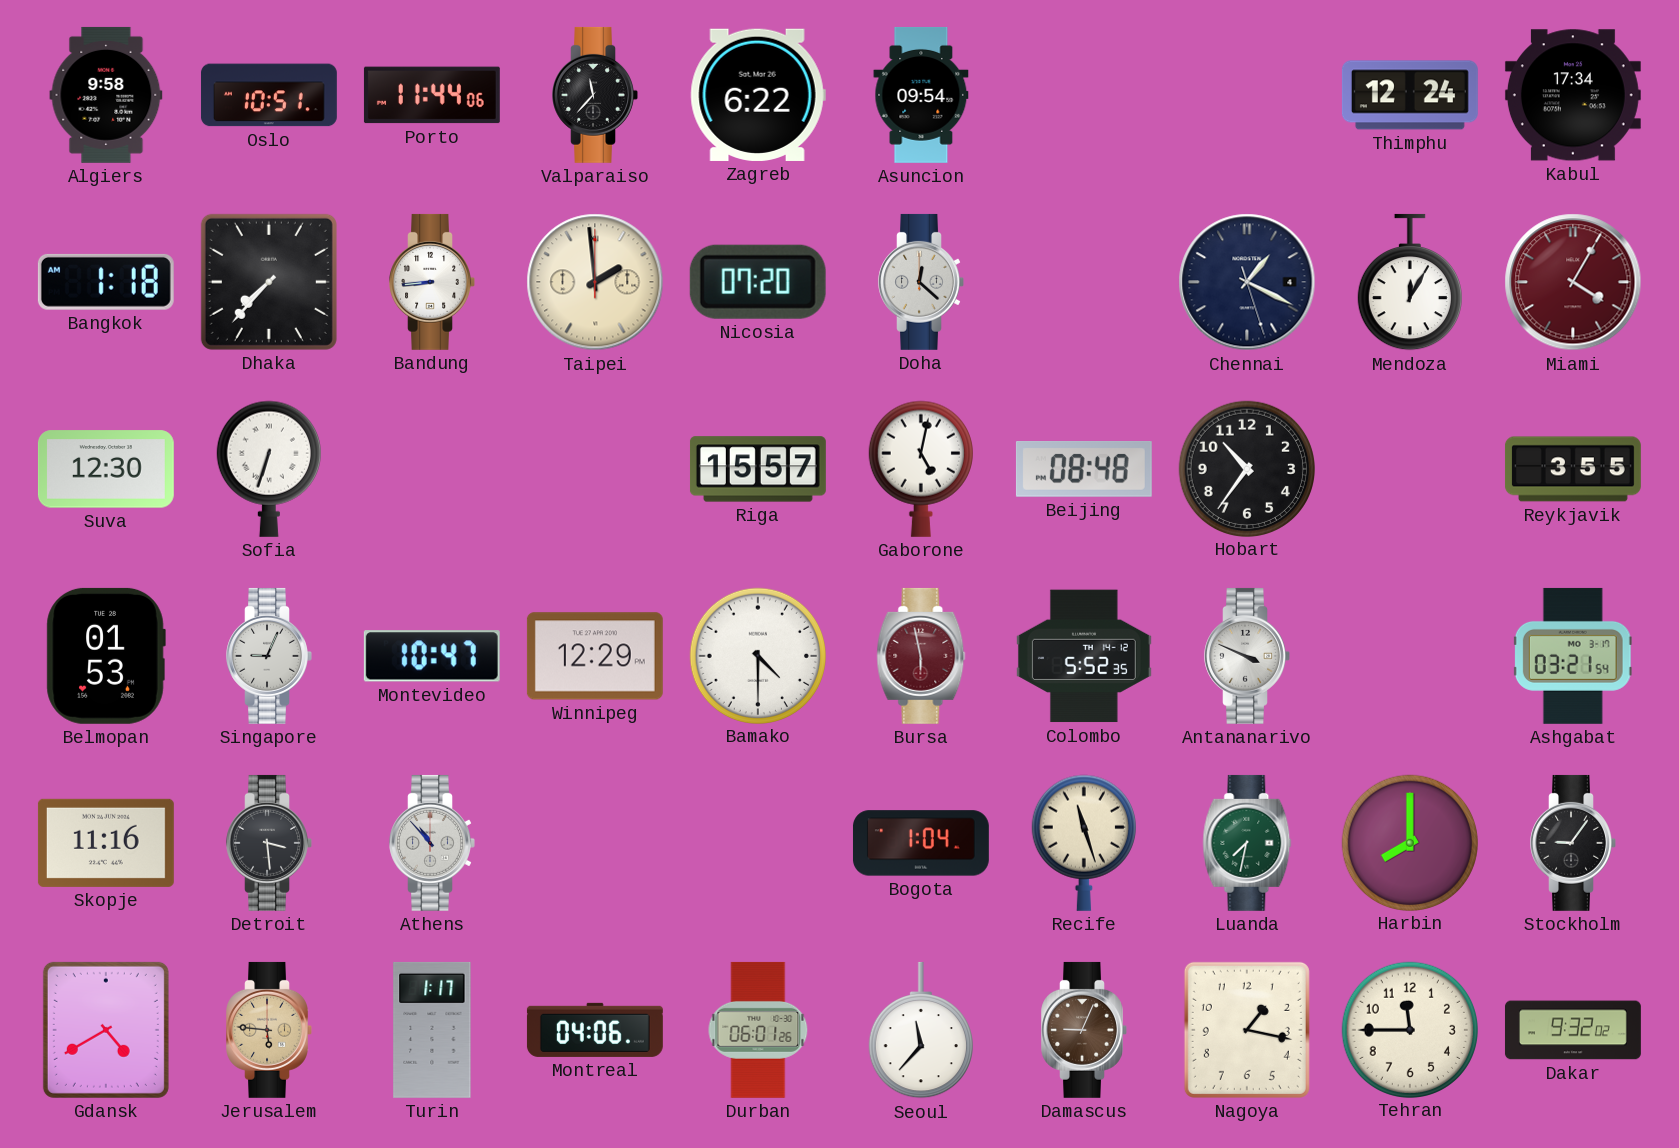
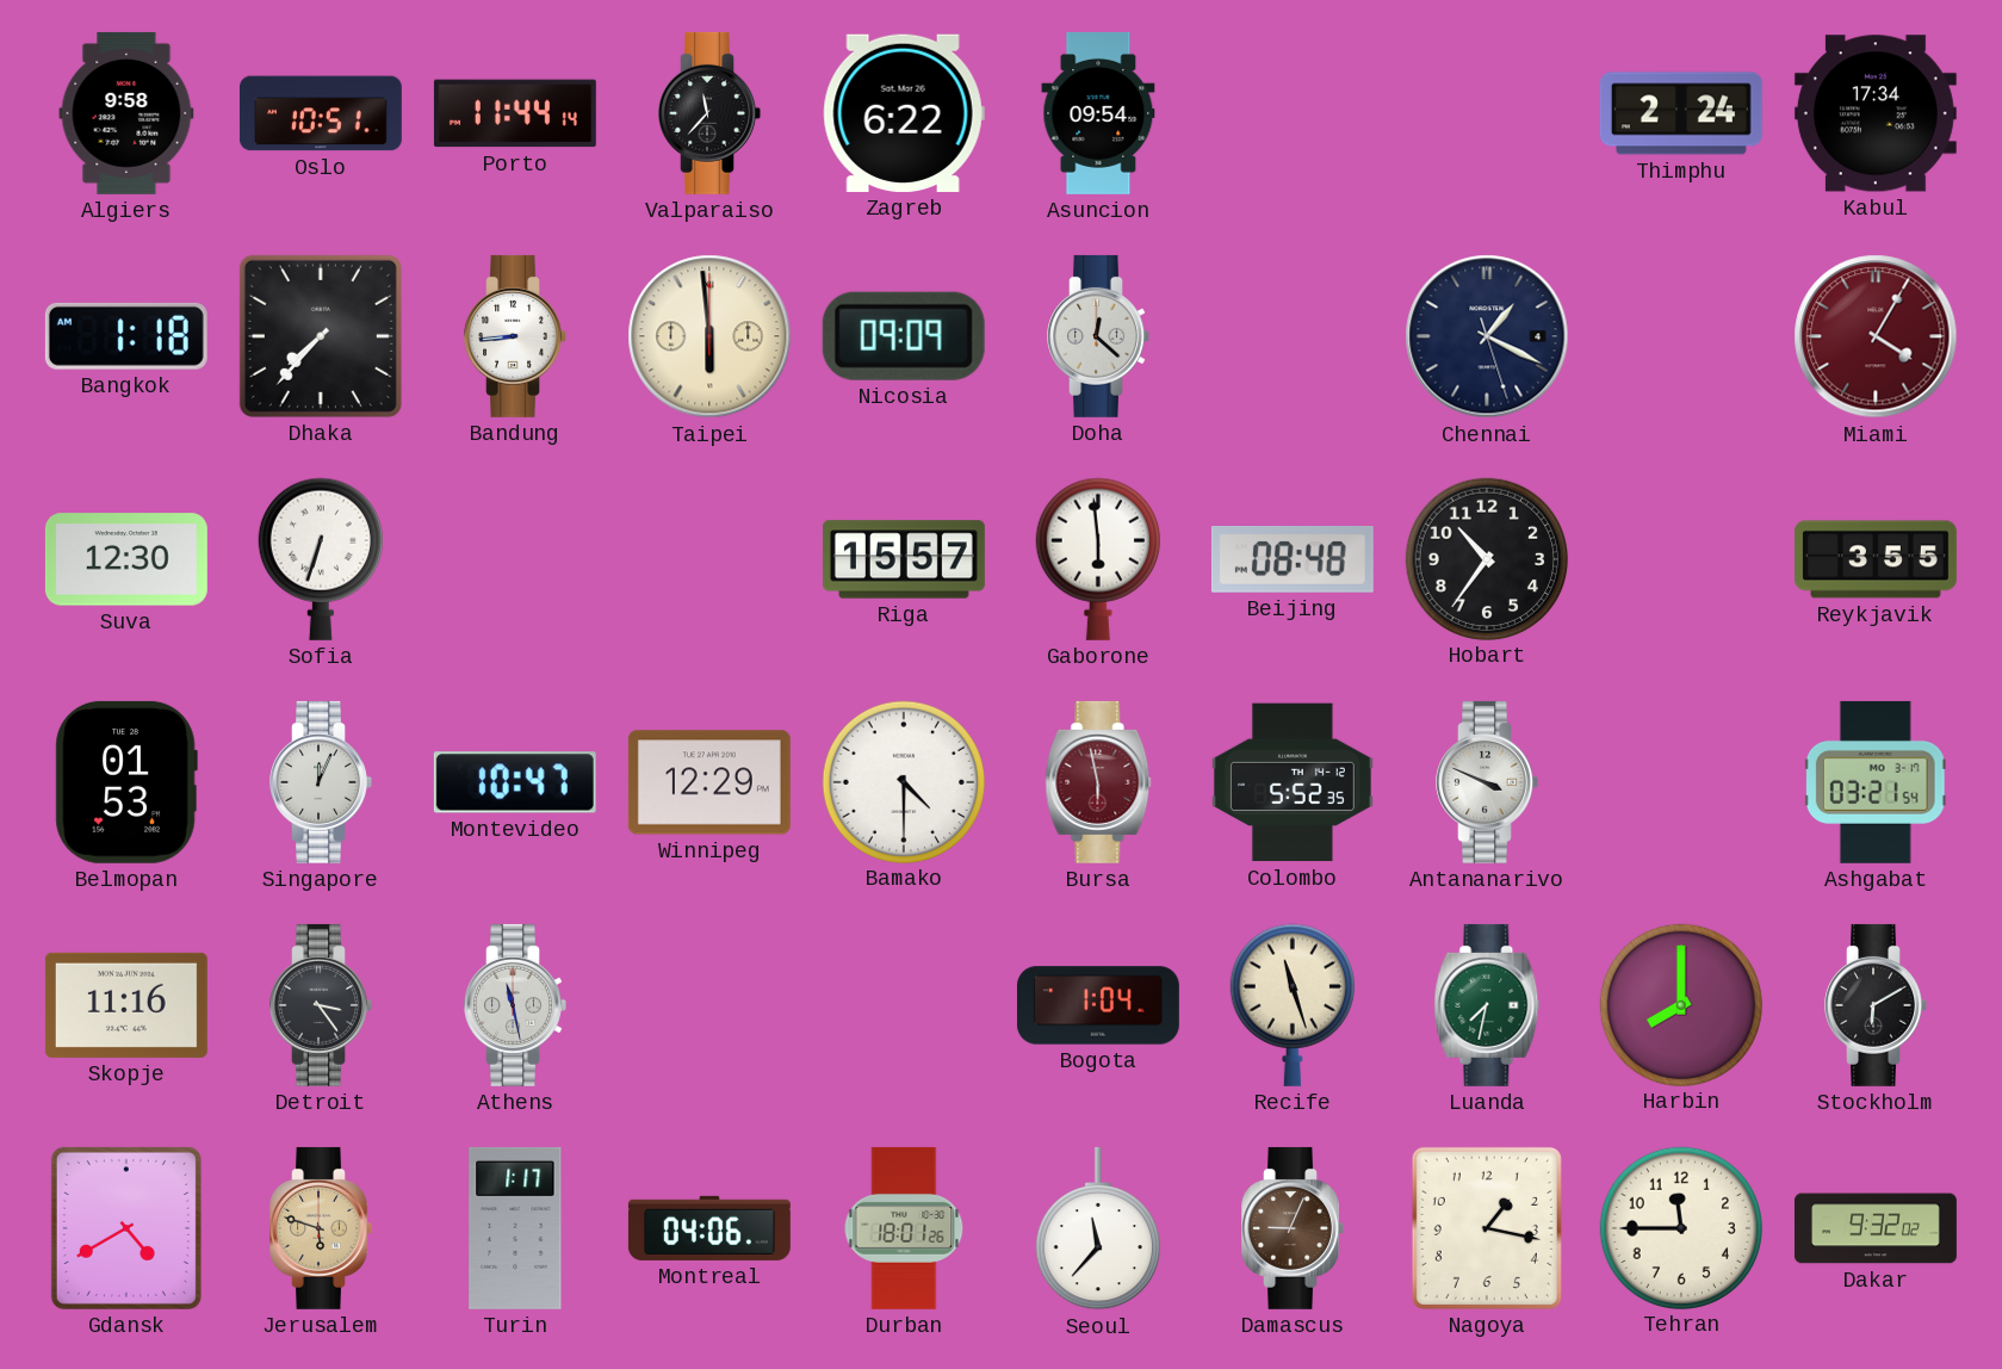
Porto: 11:44:06 -> 11:44:14 (515, 113)
Thimphu: 12:24 -> 2:24 (1681, 113)
Taipei: 1:59 -> 5:59 (709, 336)
Nicosia: 07:20 -> 09:09 (904, 336)
Mendoza: 12:05 -> none (1410, 282)
Gaborone: 5:02 -> 5:59 (1098, 559)
Singapore: 9:04 -> 12:04 (321, 782)
Detroit: 3:29 -> 3:24 (321, 1005)
Athens: 10:53 -> 11:28 (515, 1005)
Stockholm: 9:06 -> 6:10 (1876, 1005)
Jerusalem: 5:46 -> 5:48 (321, 1228)
Durban: 06:01 -> 18:01 (904, 1228)
